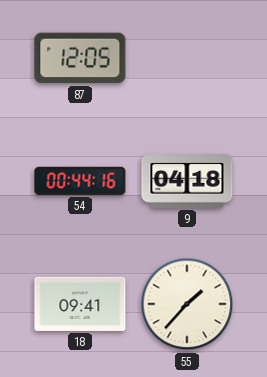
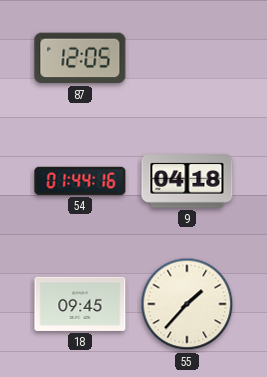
54: 00:44 -> 01:44 (80, 181)
18: 09:41 -> 09:45 (80, 304)
